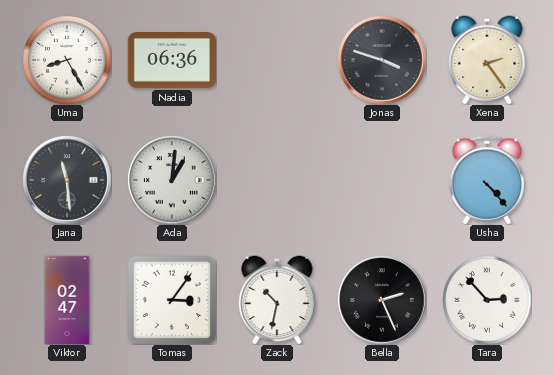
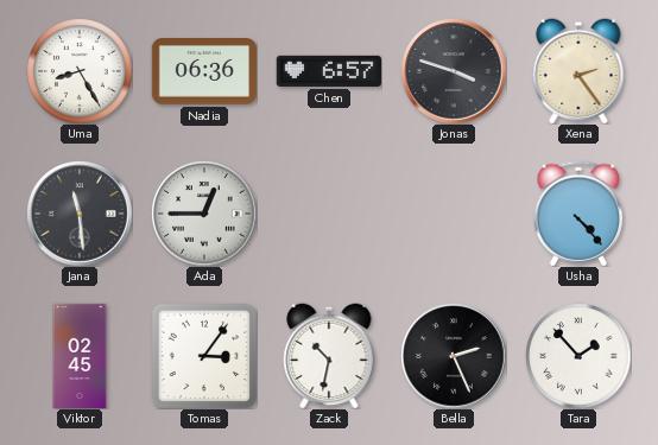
Chen: none -> 6:57 (328, 71)
Ada: 1:01 -> 12:45 (204, 214)
Viktor: 02:47 -> 02:45 (80, 356)
Tara: 2:53 -> 1:53 (578, 356)
